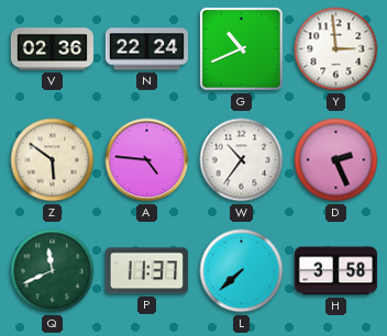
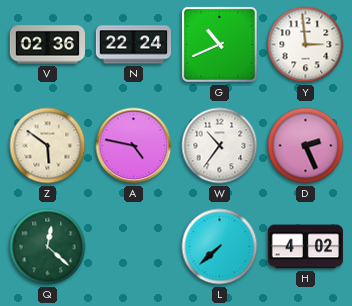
A: 4:46 -> 4:47 (134, 146)
Q: 11:41 -> 12:22 (48, 247)
P: 11:37 -> none (146, 271)
H: 3:58 -> 4:02 (305, 247)
